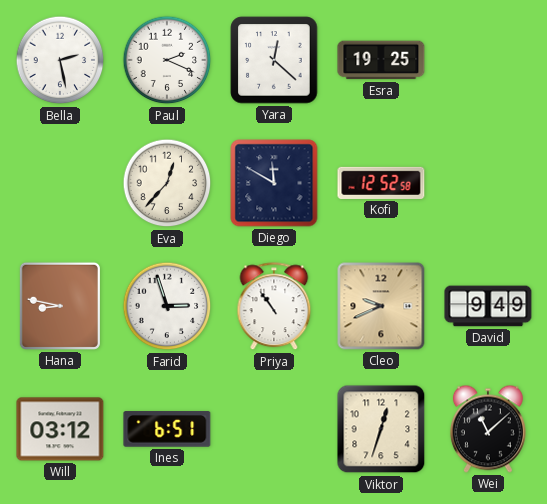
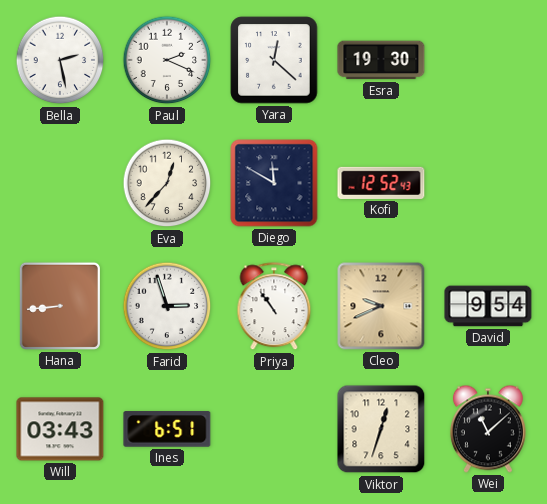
Esra: 19:25 -> 19:30 (381, 60)
Kofi: 12:52:58 -> 12:52:43 (381, 183)
Hana: 8:47 -> 8:44 (60, 306)
David: 9:49 -> 9:54 (488, 306)
Will: 03:12 -> 03:43 (60, 429)
